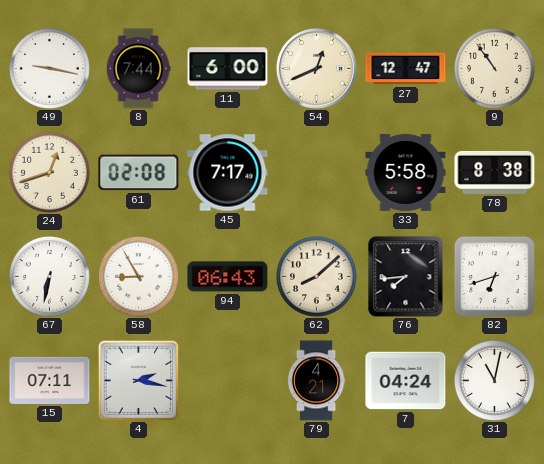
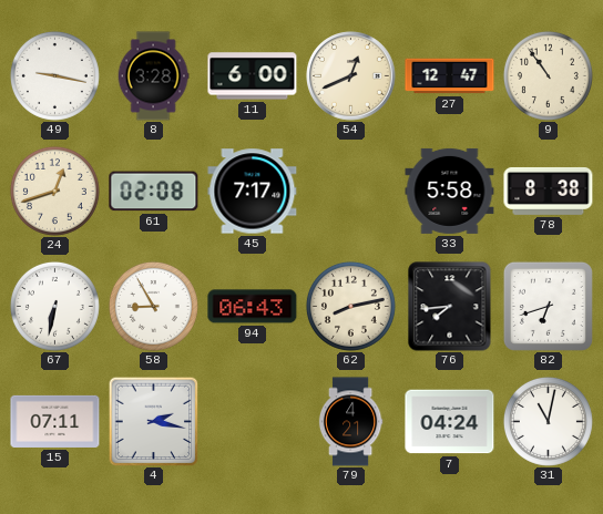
8: 7:44 -> 3:28 (153, 76)
62: 8:08 -> 8:13 (350, 306)
